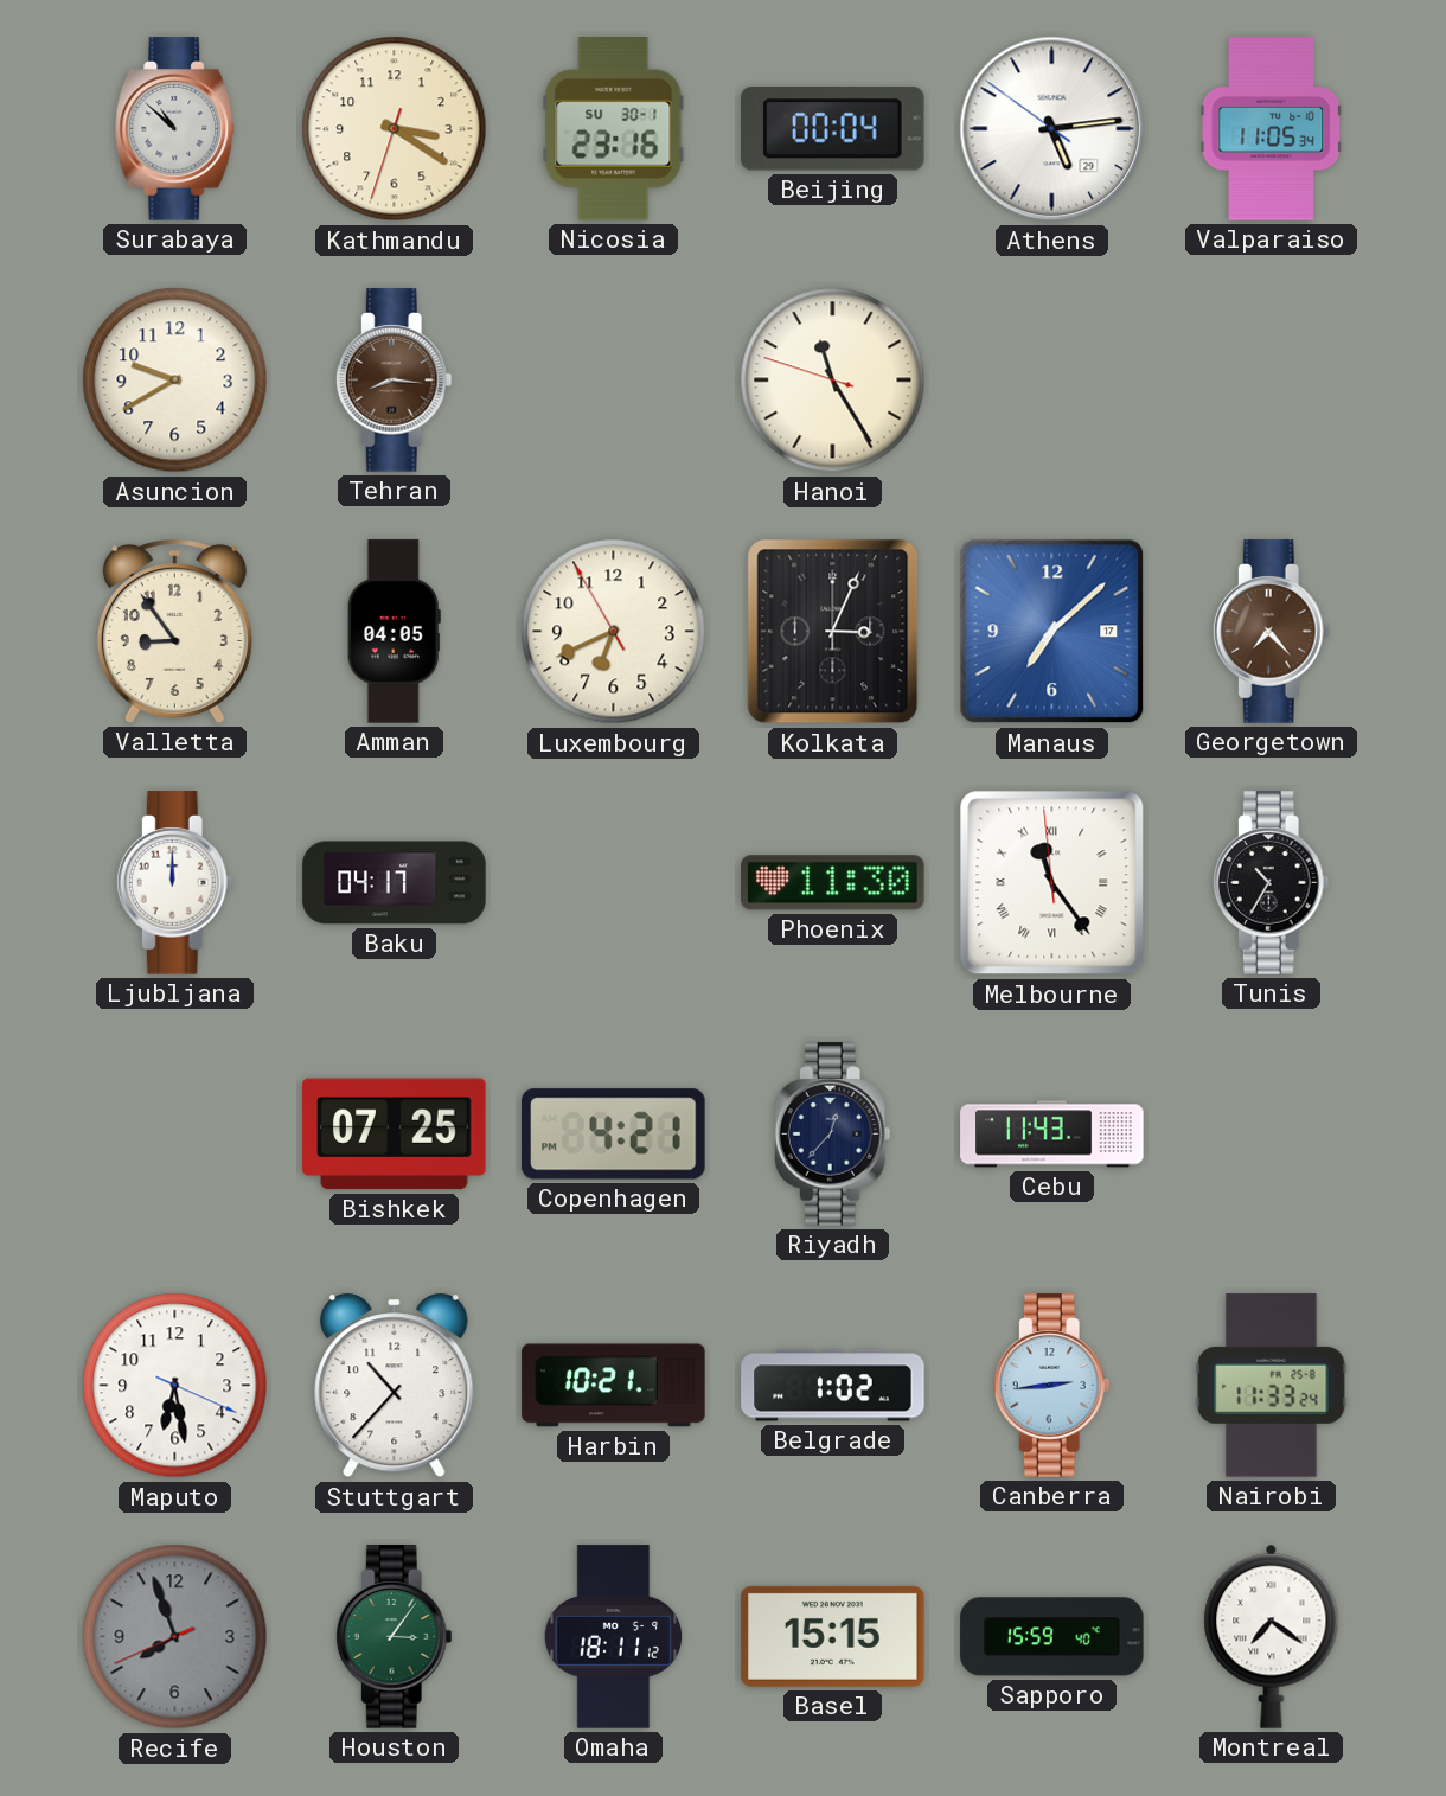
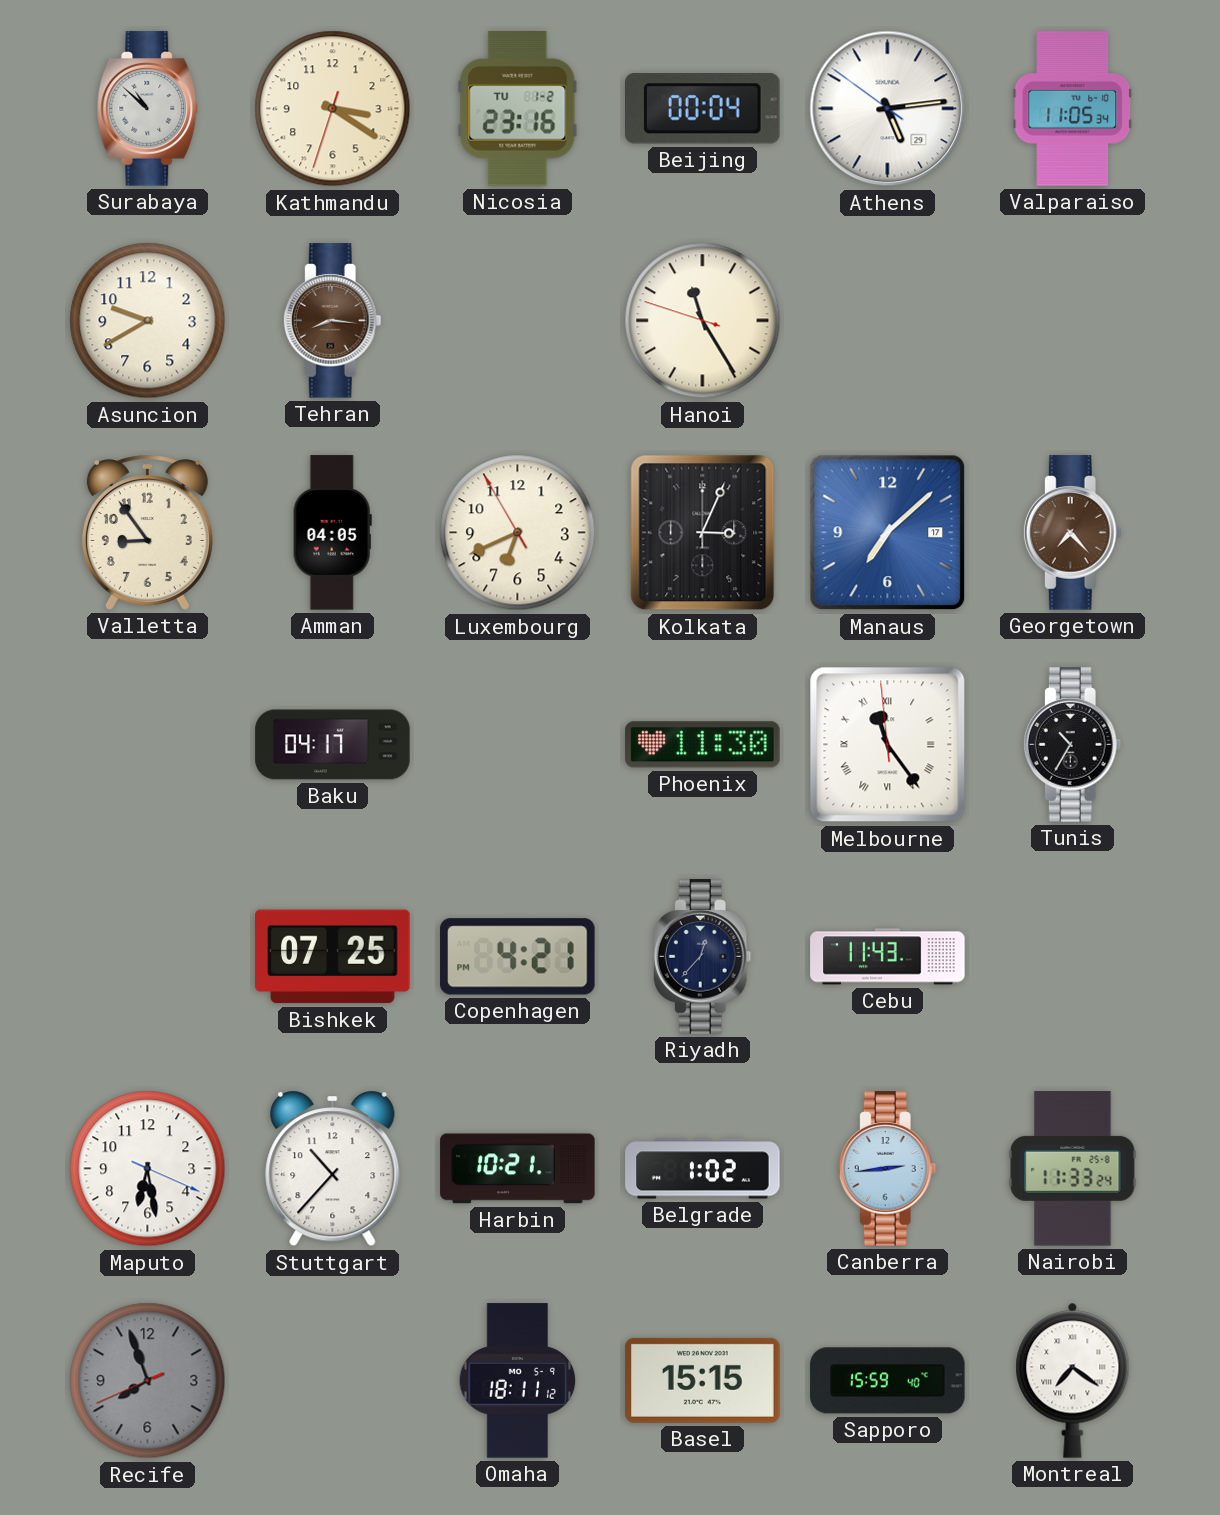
Nicosia date: SU 30-1 -> TU 1-2 (518, 109)
Ljubljana: 12:00 -> none (174, 883)
Houston: 3:06 -> none (394, 1637)
